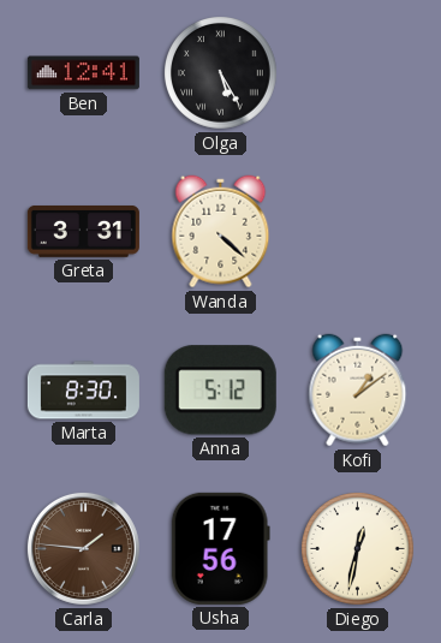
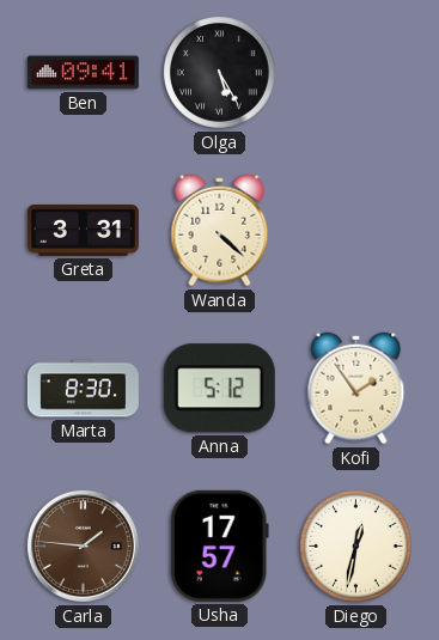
Ben: 12:41 -> 09:41 (83, 73)
Kofi: 1:09 -> 1:54 (356, 389)
Usha: 17:56 -> 17:57 (219, 545)
